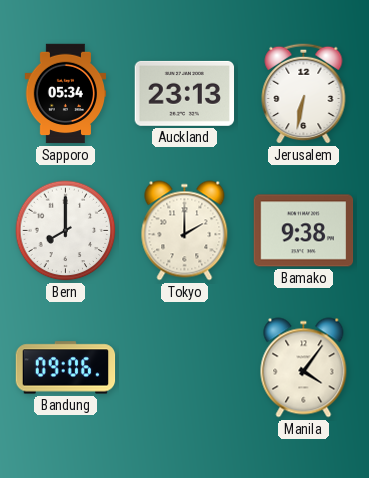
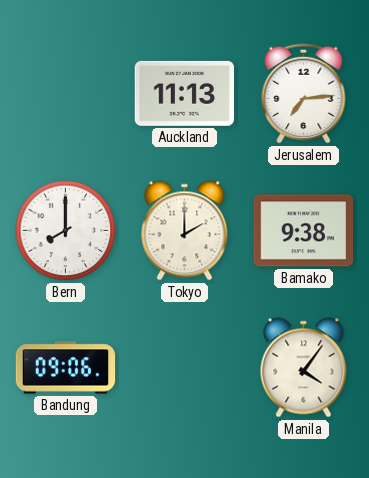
Sapporo: 05:34 -> none (66, 94)
Auckland: 23:13 -> 11:13 (185, 93)
Jerusalem: 6:32 -> 7:14 (304, 93)
